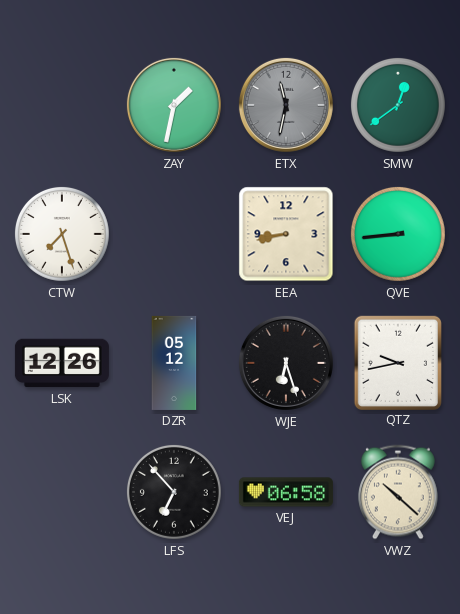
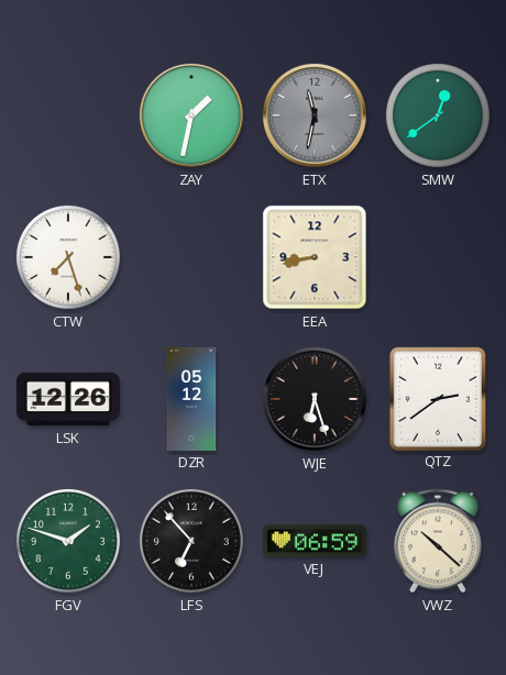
QVE: 8:44 -> none (398, 234)
QTZ: 9:43 -> 2:39 (437, 398)
FGV: none -> 1:48 (68, 541)
VEJ: 06:58 -> 06:59 (315, 541)
